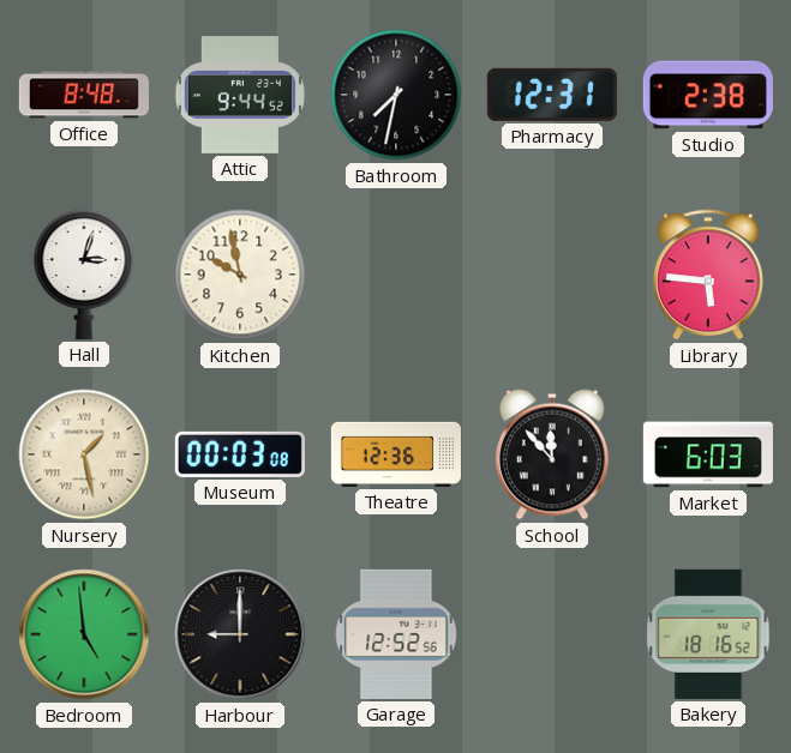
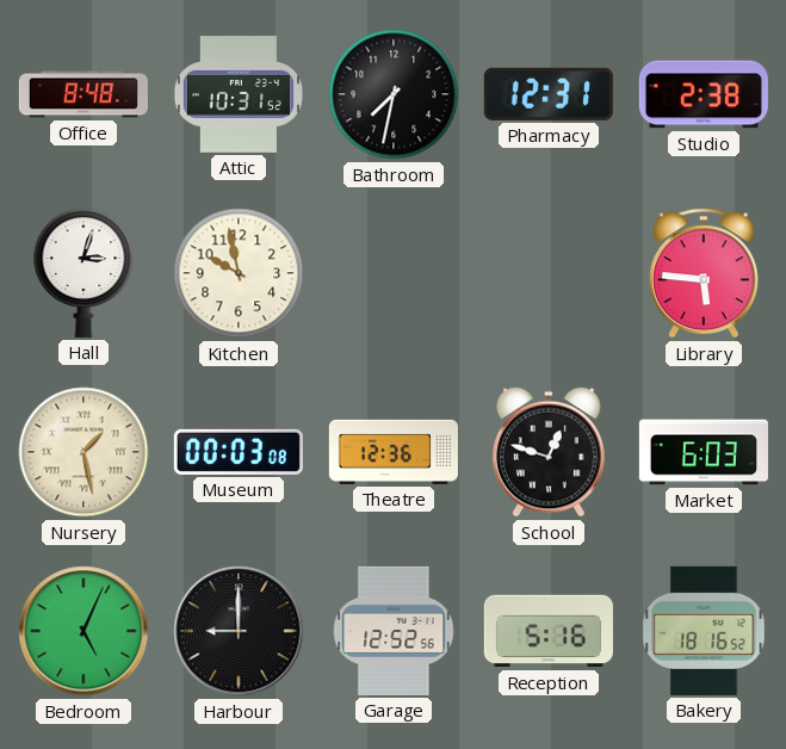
Attic: 9:44 -> 10:31 (239, 94)
School: 11:53 -> 12:48 (550, 452)
Bedroom: 4:59 -> 5:04 (83, 631)
Reception: none -> 5:16 (549, 631)
